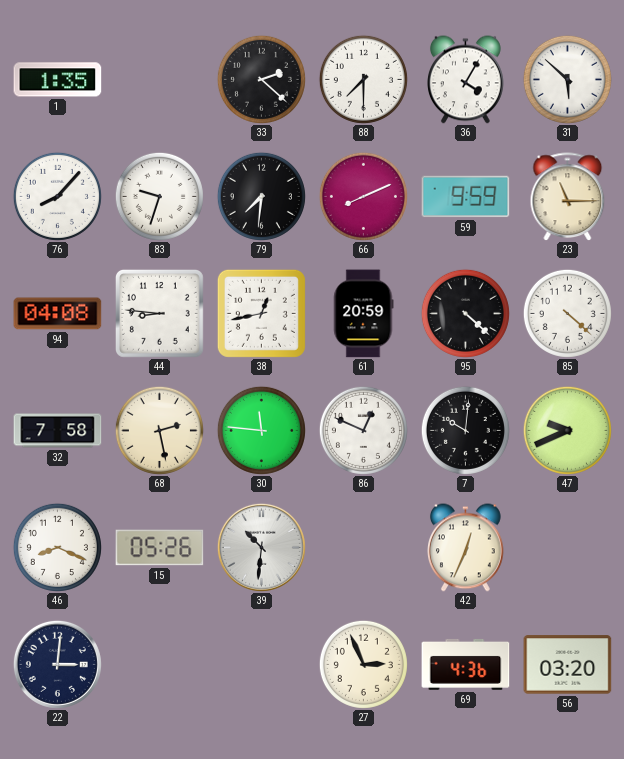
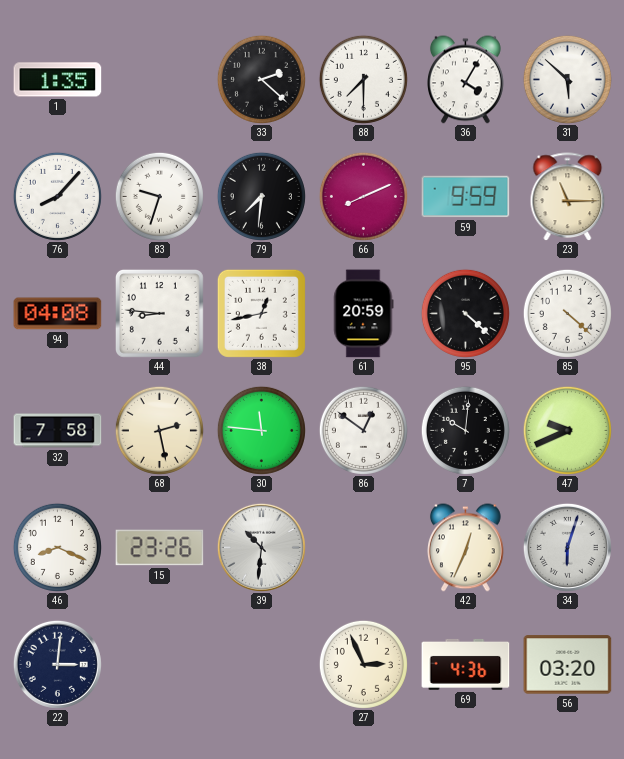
86: 12:49 -> 12:51 (363, 430)
15: 05:26 -> 23:26 (160, 548)
34: none -> 6:03 (567, 547)
